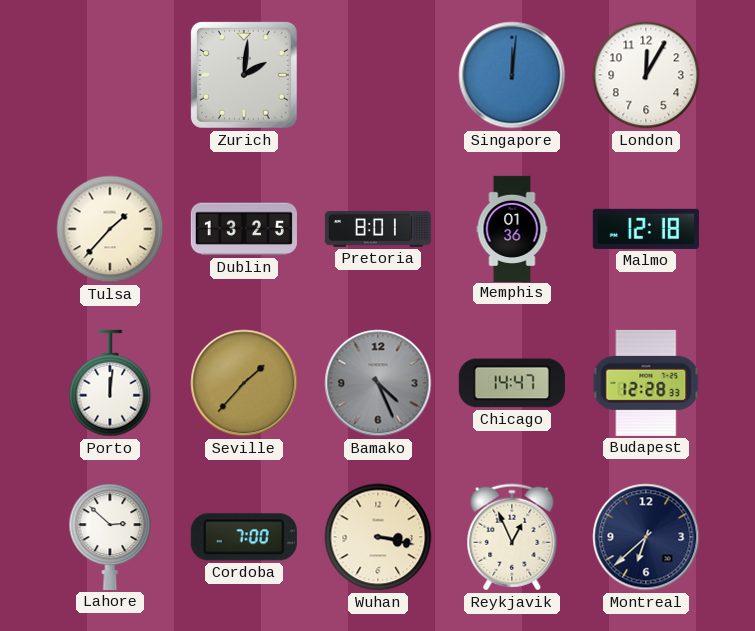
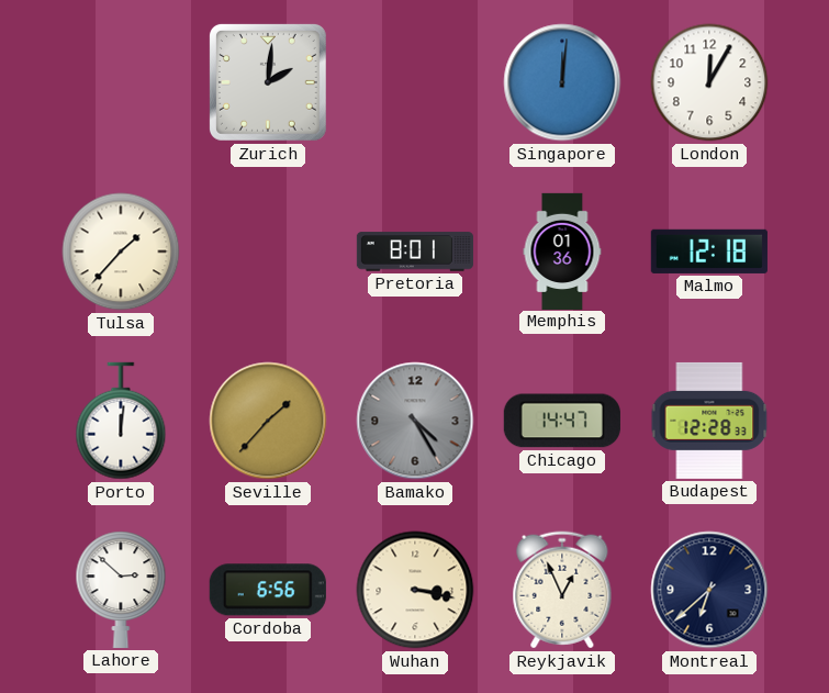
Dublin: 13:25 -> none (244, 229)
Bamako: 4:26 -> 4:25 (415, 421)
Cordoba: 7:00 -> 6:56 (268, 590)
